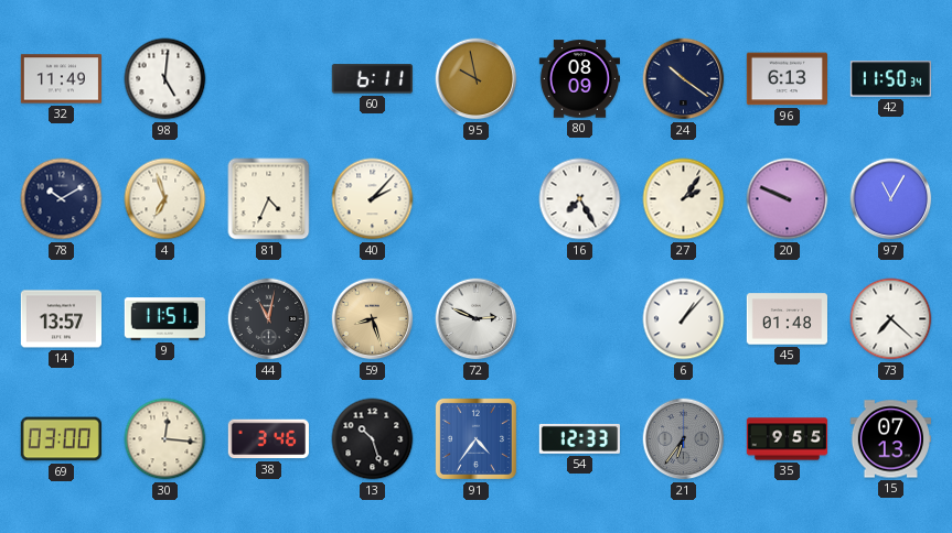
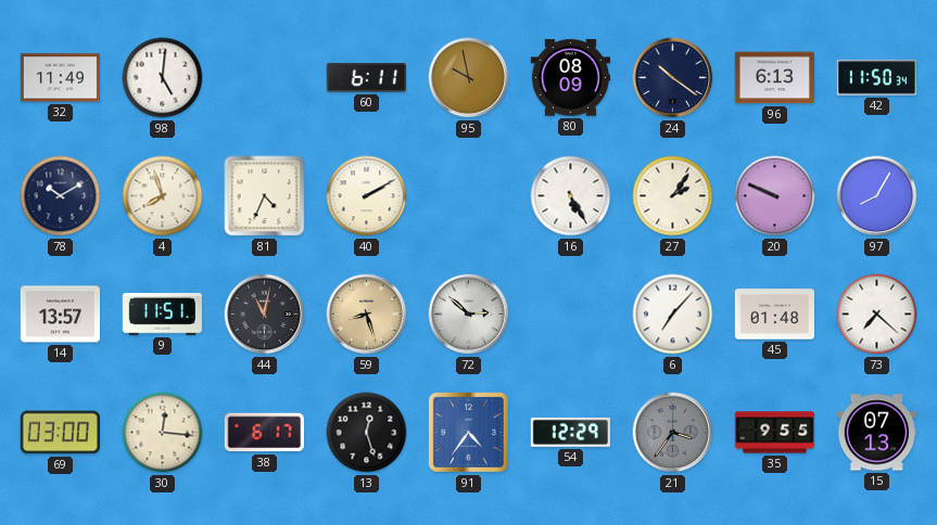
4: 6:57 -> 7:57 (163, 196)
40: 2:07 -> 2:10 (367, 196)
16: 7:25 -> 5:25 (571, 196)
97: 11:05 -> 8:05 (877, 196)
72: 2:49 -> 2:52 (469, 315)
6: 1:07 -> 7:07 (673, 315)
38: 3:46 -> 6:17 (264, 433)
13: 10:27 -> 12:27 (367, 433)
54: 12:33 -> 12:29 (570, 432)
21: 6:36 -> 3:36 (673, 433)
